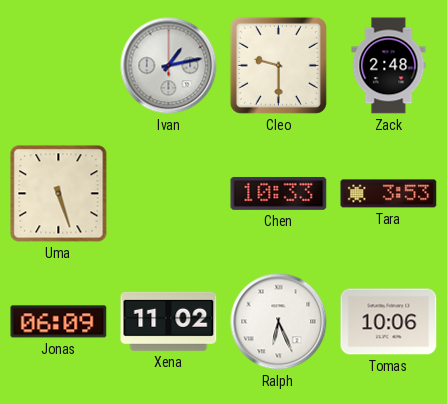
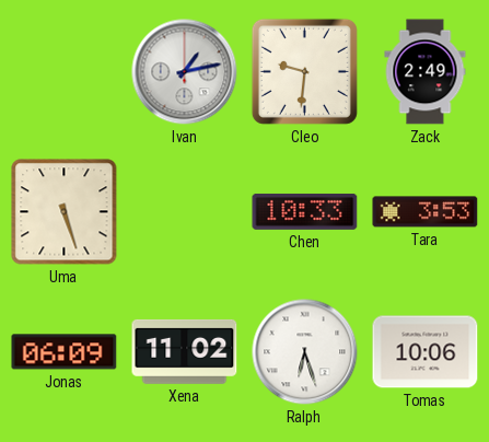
Cleo: 9:30 -> 9:31 (304, 71)
Zack: 2:48 -> 2:49 (426, 72)
Ralph: 6:26 -> 6:27 (305, 352)
